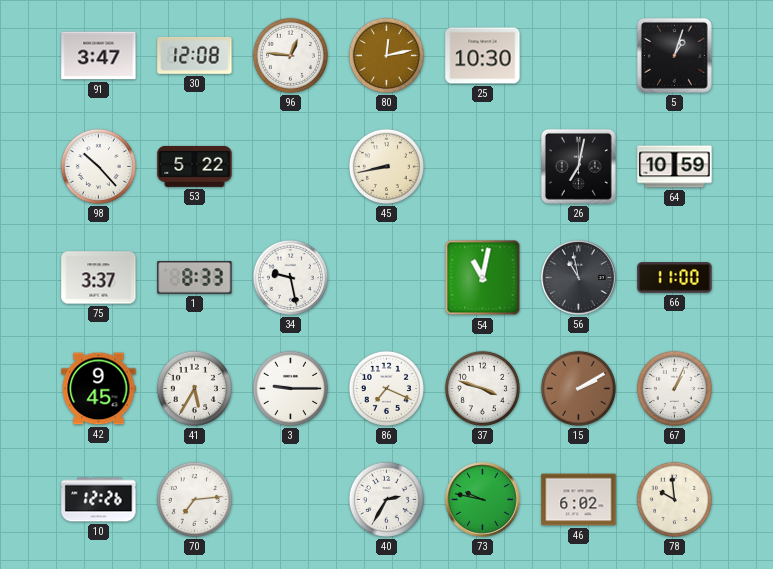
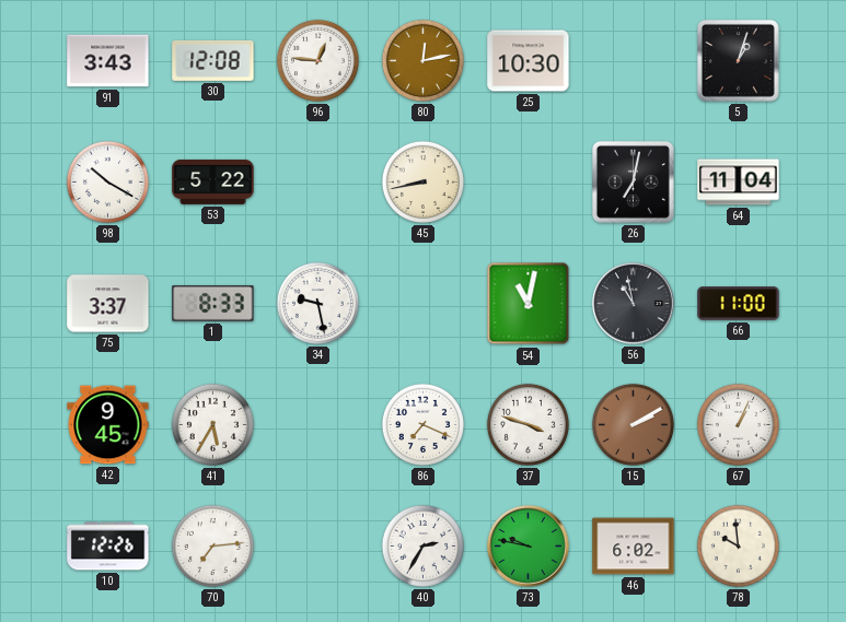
91: 3:47 -> 3:43 (108, 61)
98: 10:23 -> 10:20 (107, 181)
64: 10:59 -> 11:04 (739, 183)
3: 9:15 -> none (290, 388)
